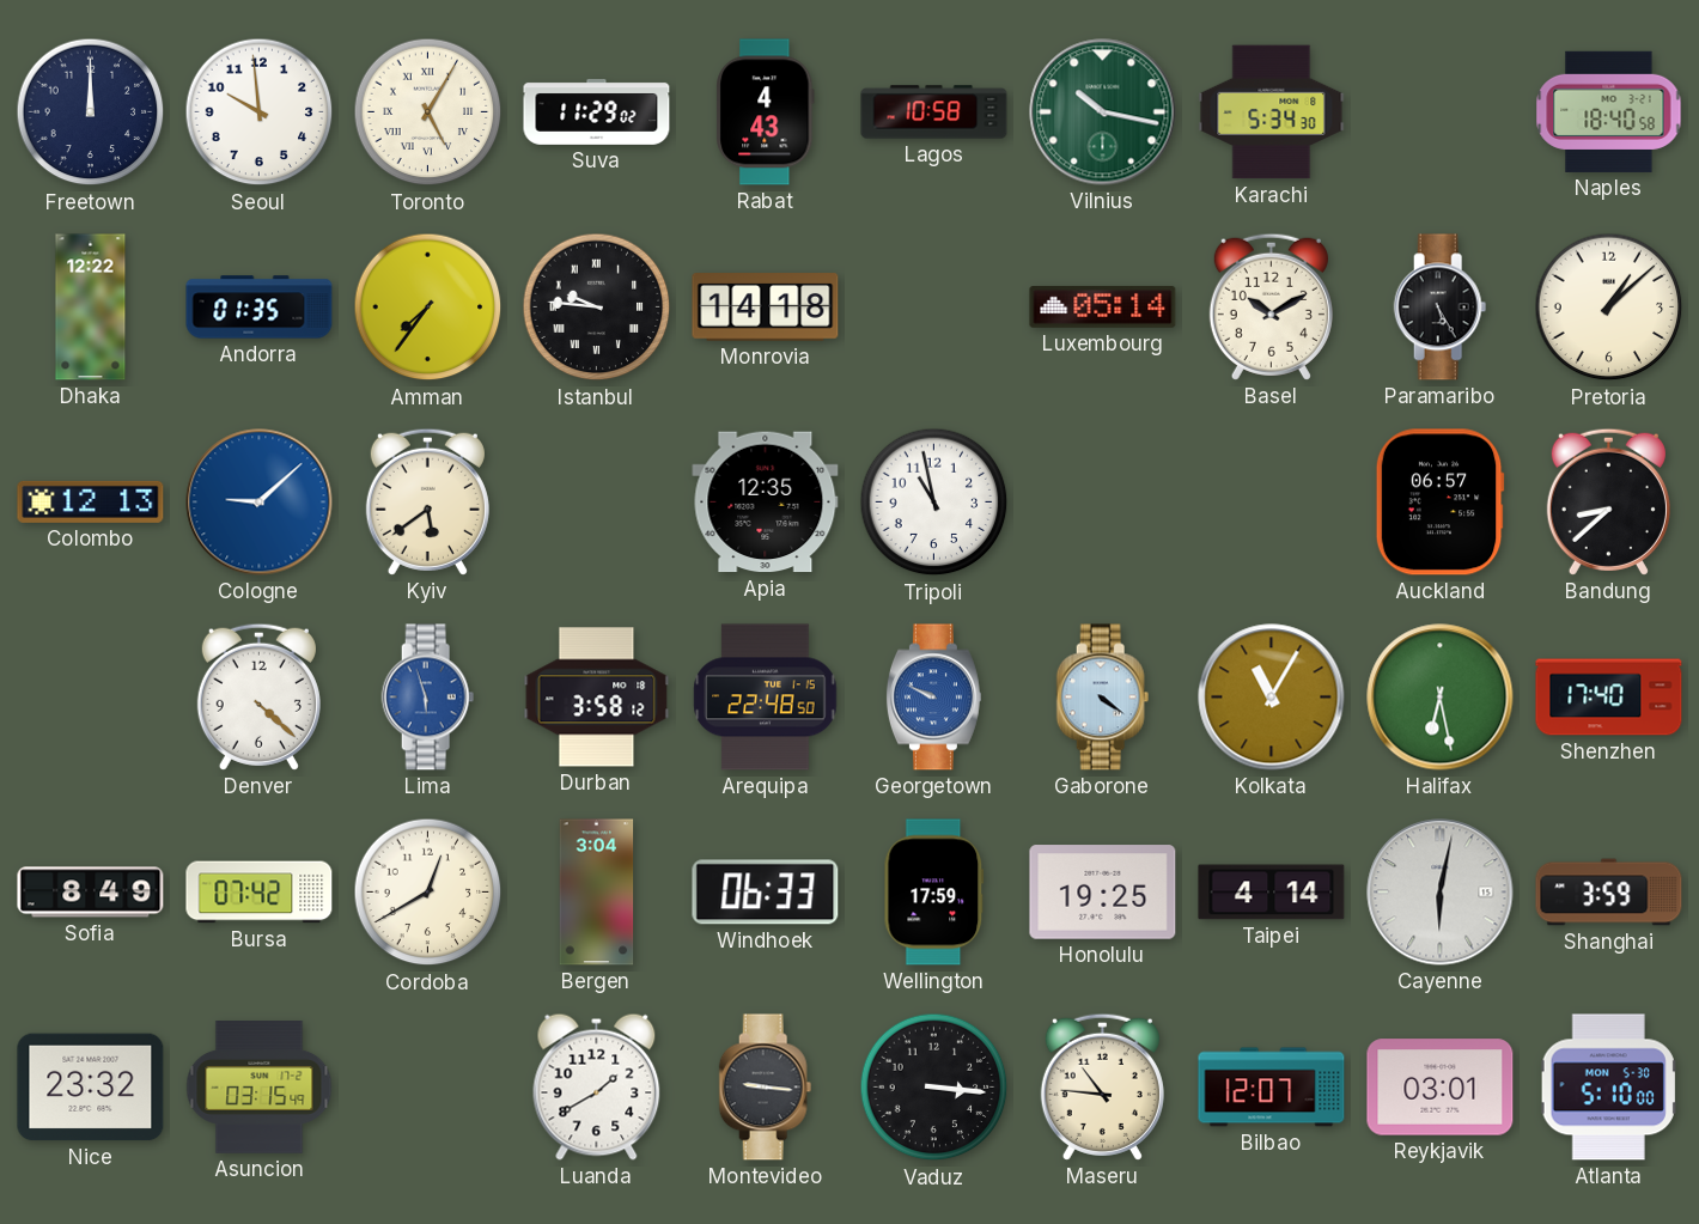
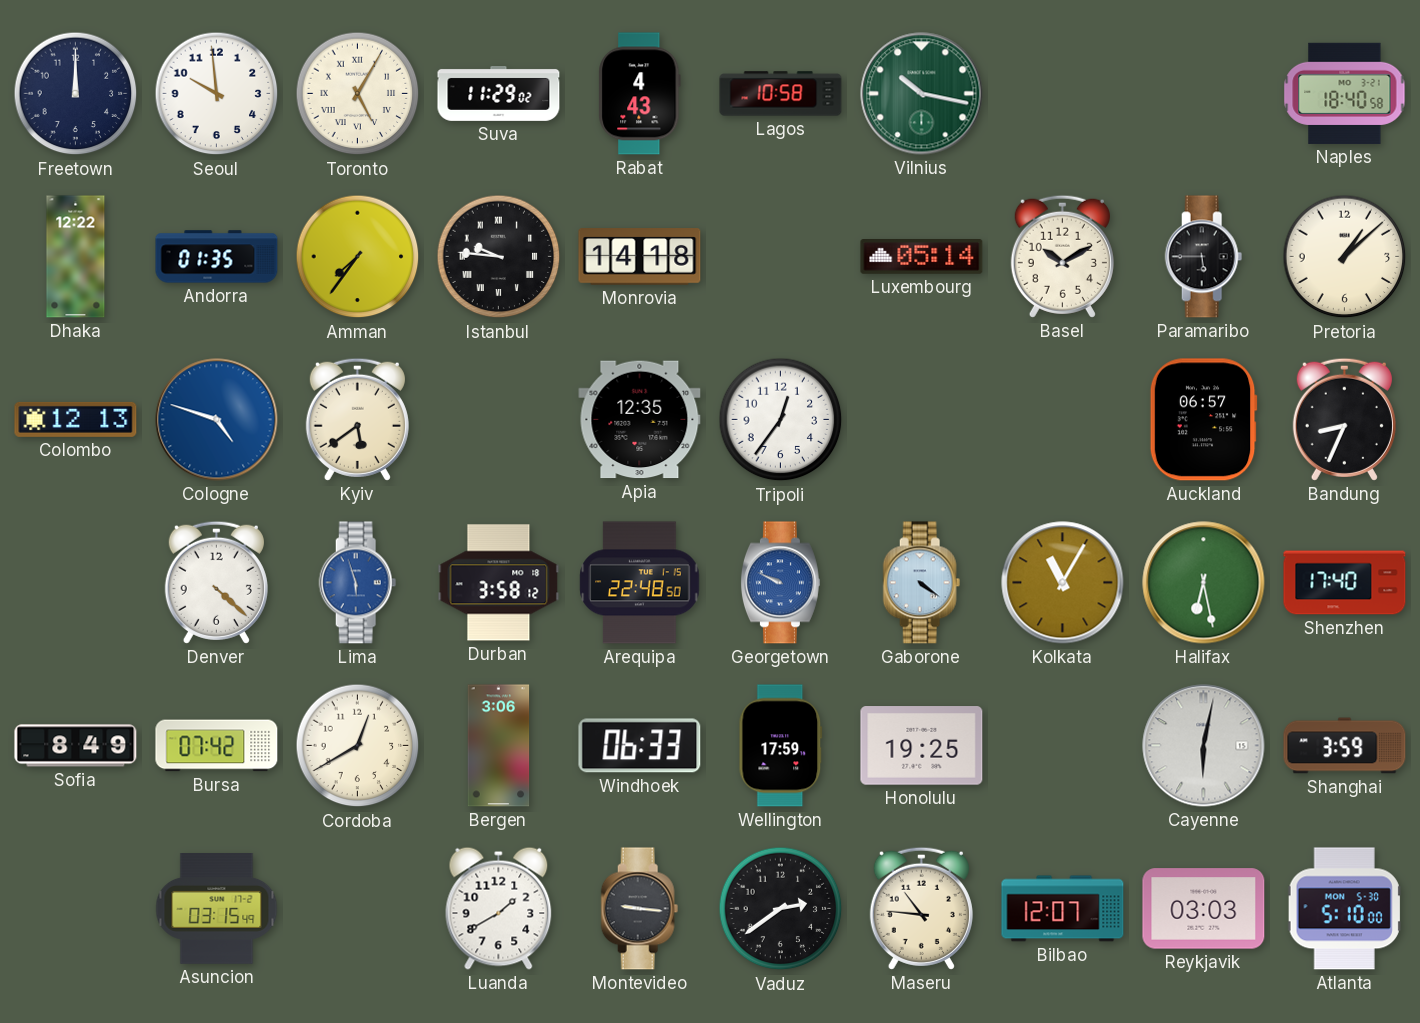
Karachi: 5:34 -> none (1272, 112)
Paramaribo: 5:25 -> 5:45 (1204, 257)
Cologne: 9:08 -> 4:48 (217, 420)
Tripoli: 10:58 -> 12:36 (781, 420)
Bandung: 8:38 -> 8:34 (1344, 419)
Bergen: 3:04 -> 3:06 (499, 746)
Taipei: 4:14 -> none (1272, 893)
Nice: 23:32 -> none (91, 1088)
Vaduz: 3:16 -> 2:39 (781, 909)
Reykjavik: 03:01 -> 03:03 (1204, 909)
